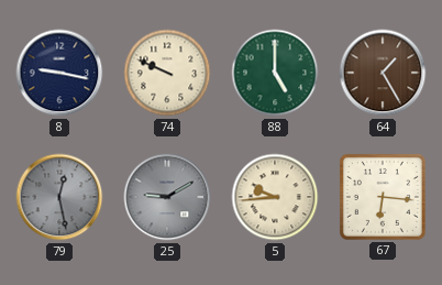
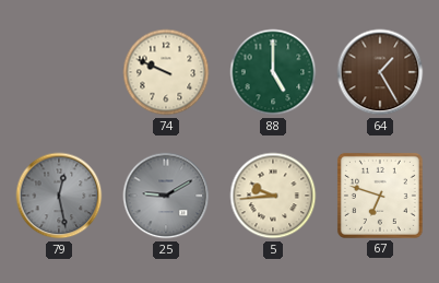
8: 9:17 -> none (59, 73)
67: 6:16 -> 6:48 (380, 196)
